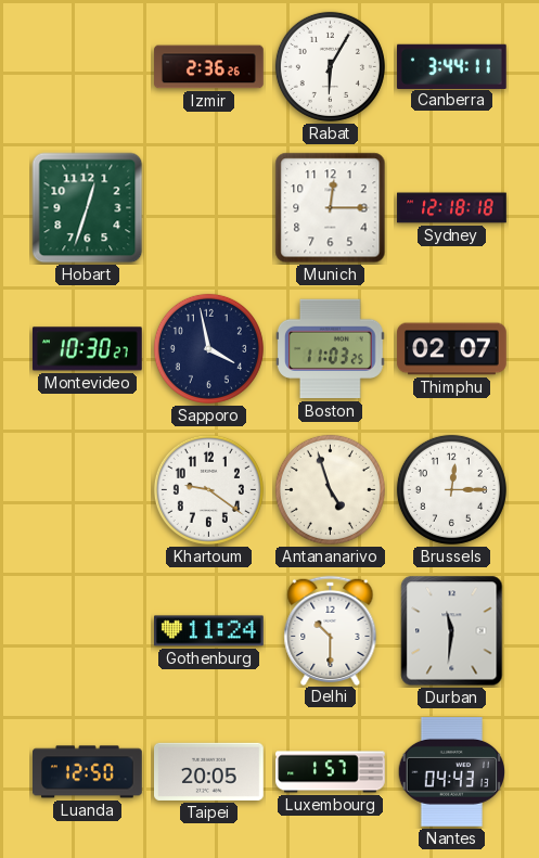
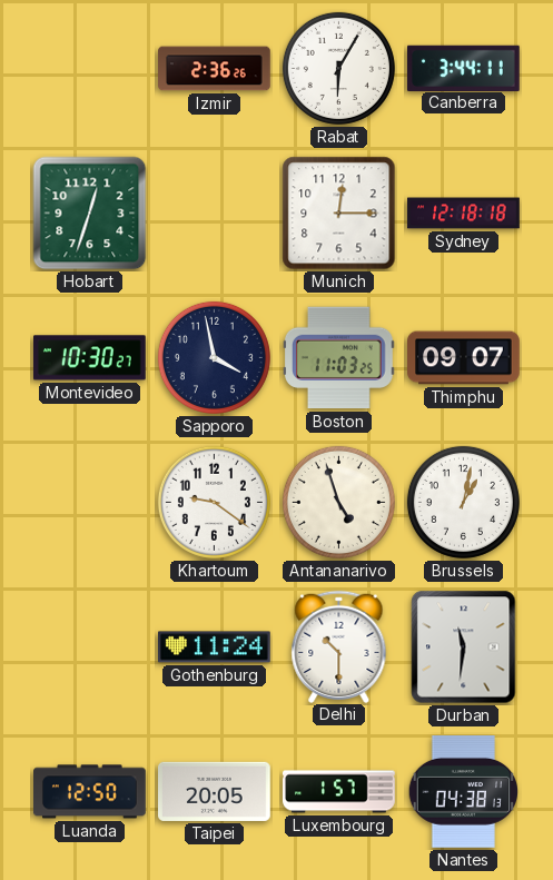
Thimphu: 02:07 -> 09:07 (464, 358)
Brussels: 12:15 -> 1:02 (463, 502)
Nantes: 04:43 -> 04:38 (463, 792)
